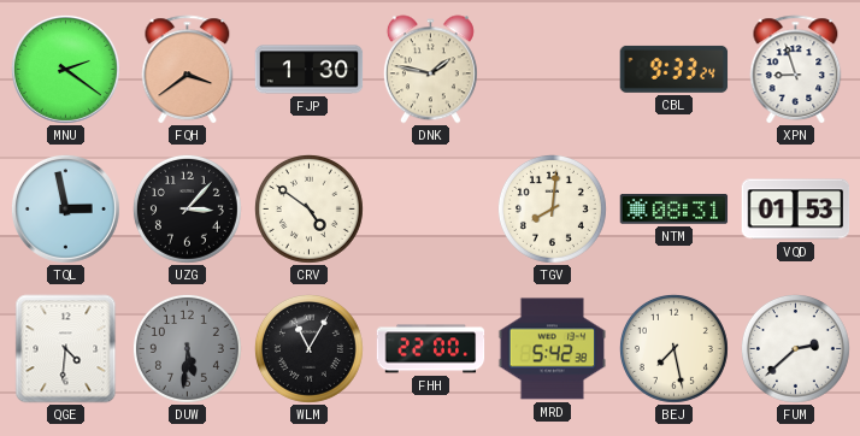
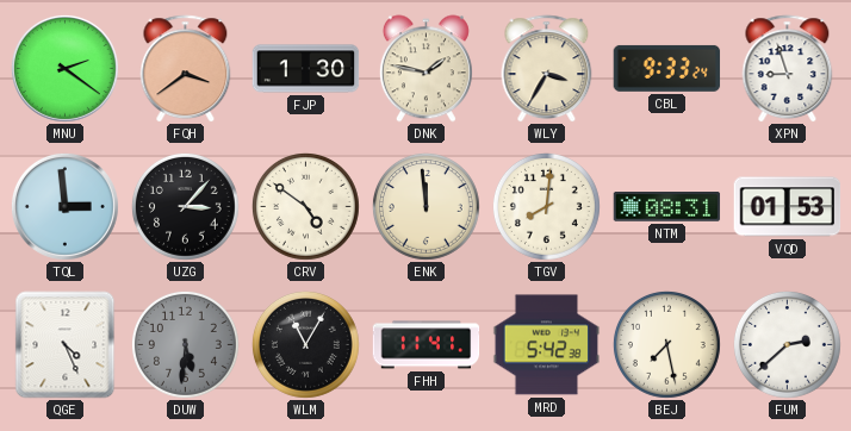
WLY: none -> 3:35 (547, 69)
TQL: 2:58 -> 2:59 (64, 206)
ENK: none -> 11:59 (425, 206)
QGE: 4:31 -> 4:26 (66, 345)
FHH: 22:00 -> 11:41 (427, 345)
